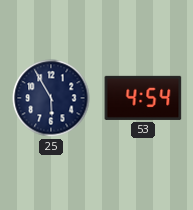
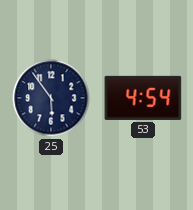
25: 5:55 -> 5:54 (51, 98)
